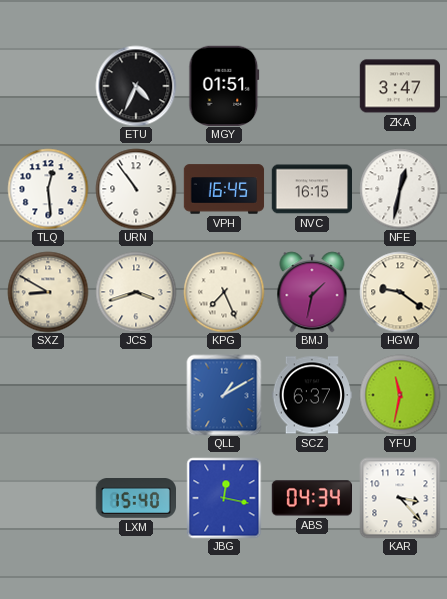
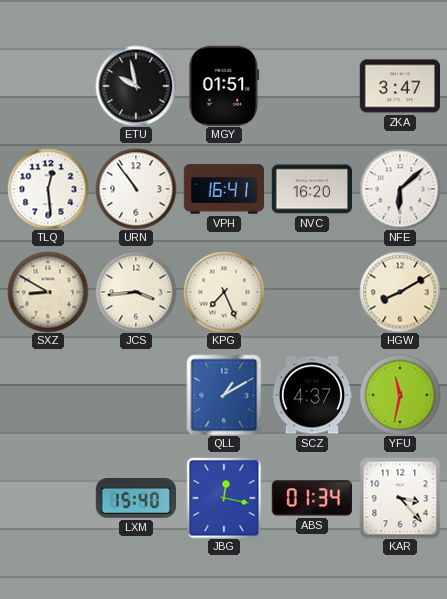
ETU: 4:34 -> 9:58 (136, 86)
VPH: 16:45 -> 16:41 (224, 189)
NVC: 16:15 -> 16:20 (311, 189)
NFE: 12:32 -> 6:08 (400, 189)
JCS: 3:42 -> 3:44 (136, 292)
BMJ: 1:32 -> none (312, 292)
HGW: 9:21 -> 8:10 (400, 292)
SCZ: 6:37 -> 4:37 (312, 395)
ABS: 04:34 -> 01:34 (311, 498)
